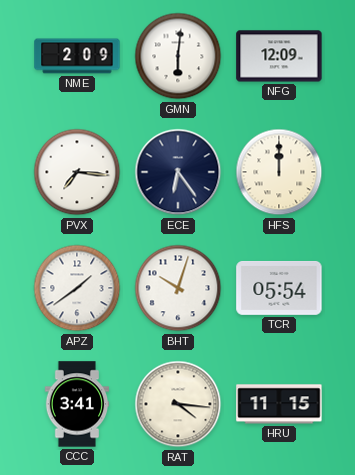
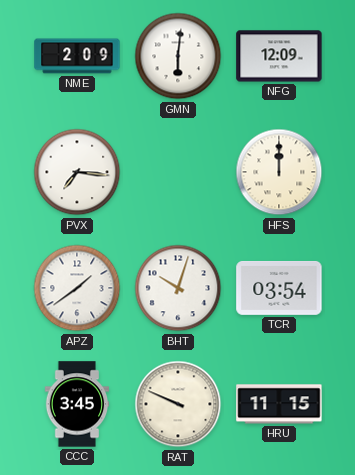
ECE: 6:24 -> none (178, 172)
TCR: 05:54 -> 03:54 (279, 288)
CCC: 3:41 -> 3:45 (77, 404)
RAT: 4:16 -> 9:49 (178, 404)
